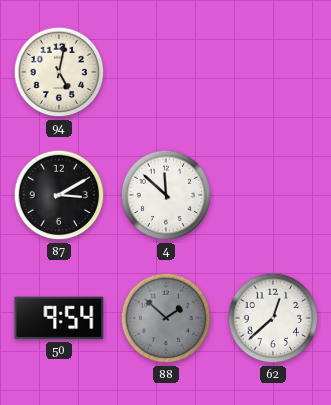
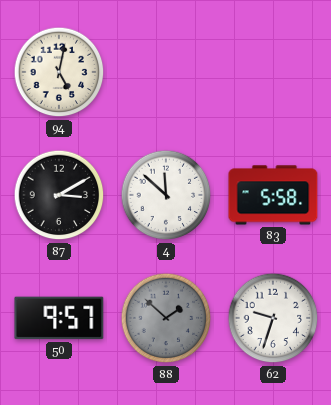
83: none -> 5:58 (273, 195)
50: 9:54 -> 9:57 (59, 318)
62: 12:38 -> 9:33 (273, 318)
